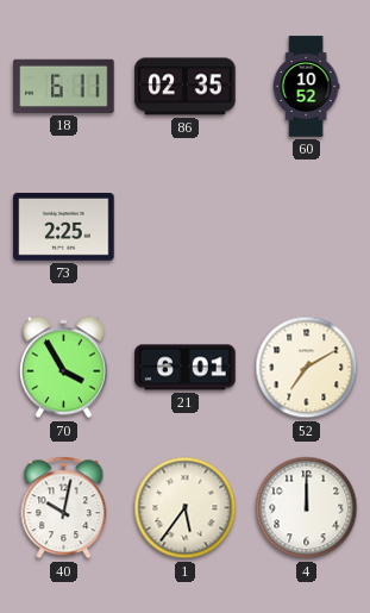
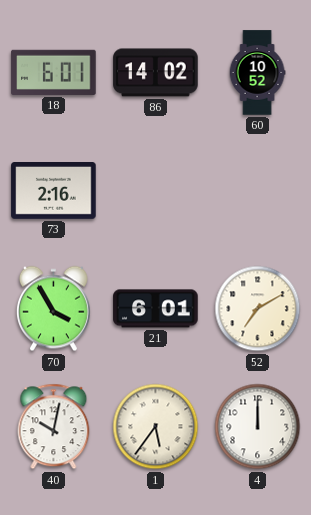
18: 6:11 -> 6:01 (54, 72)
86: 02:35 -> 14:02 (156, 73)
73: 2:25 -> 2:16 (54, 191)
